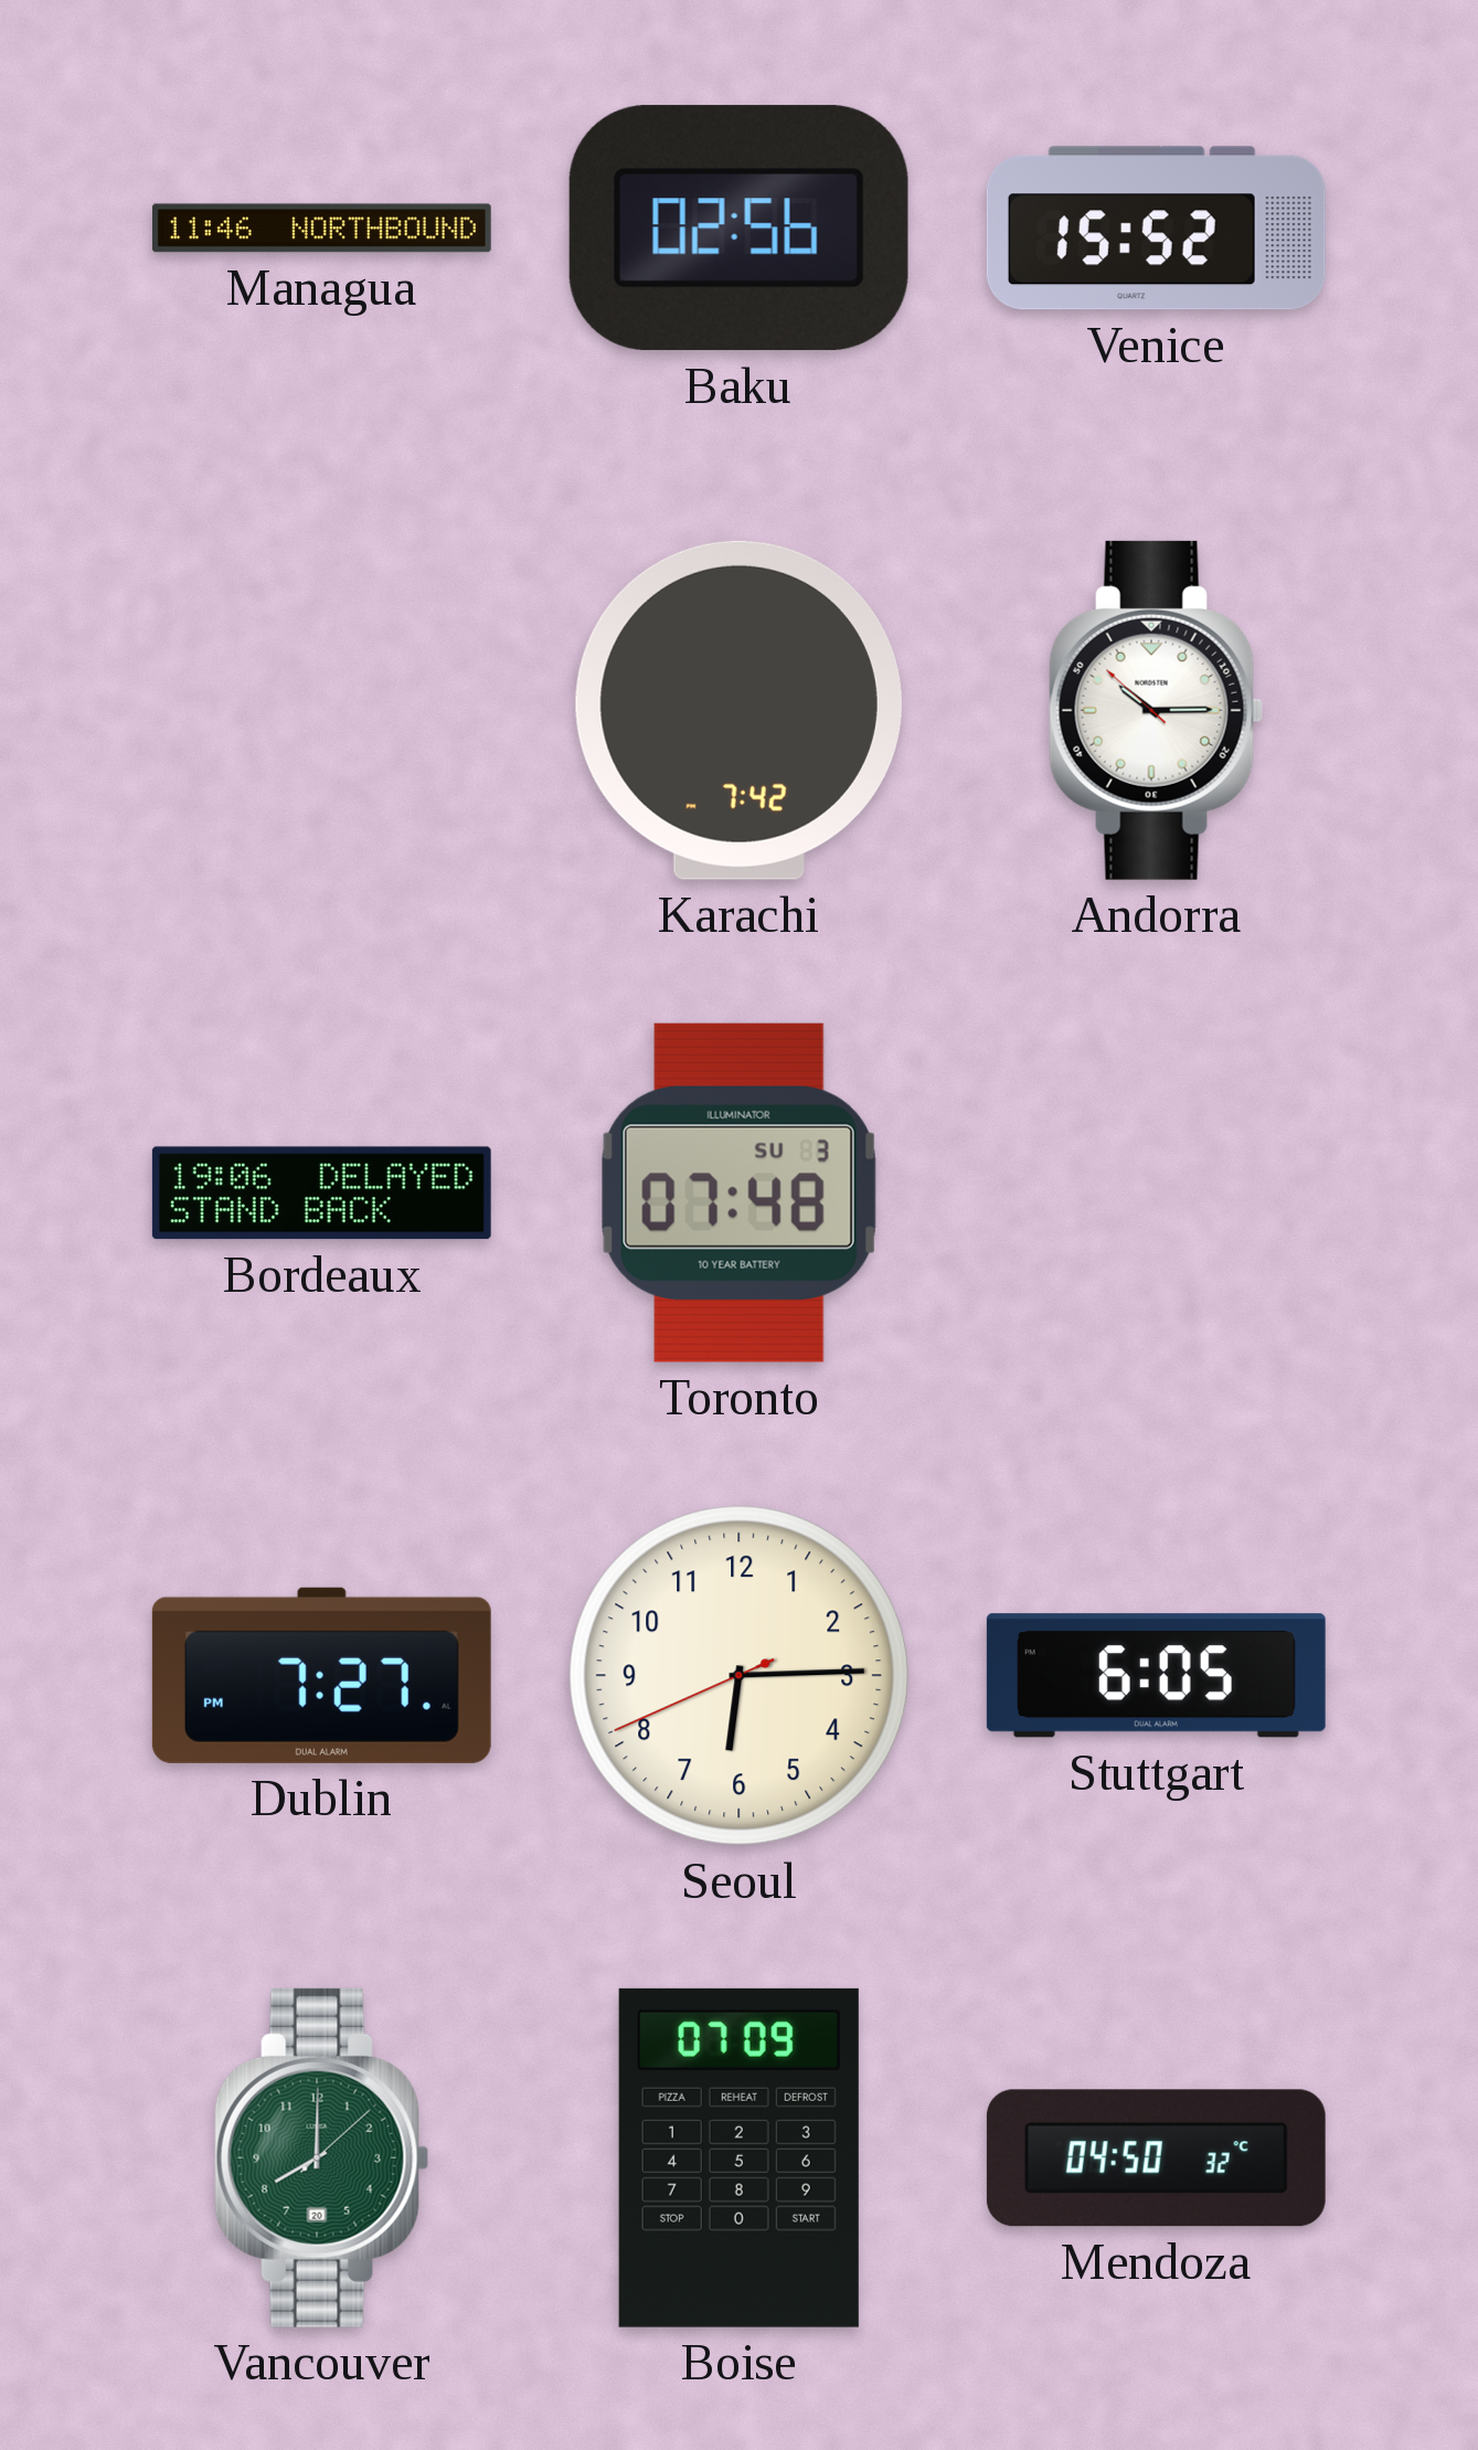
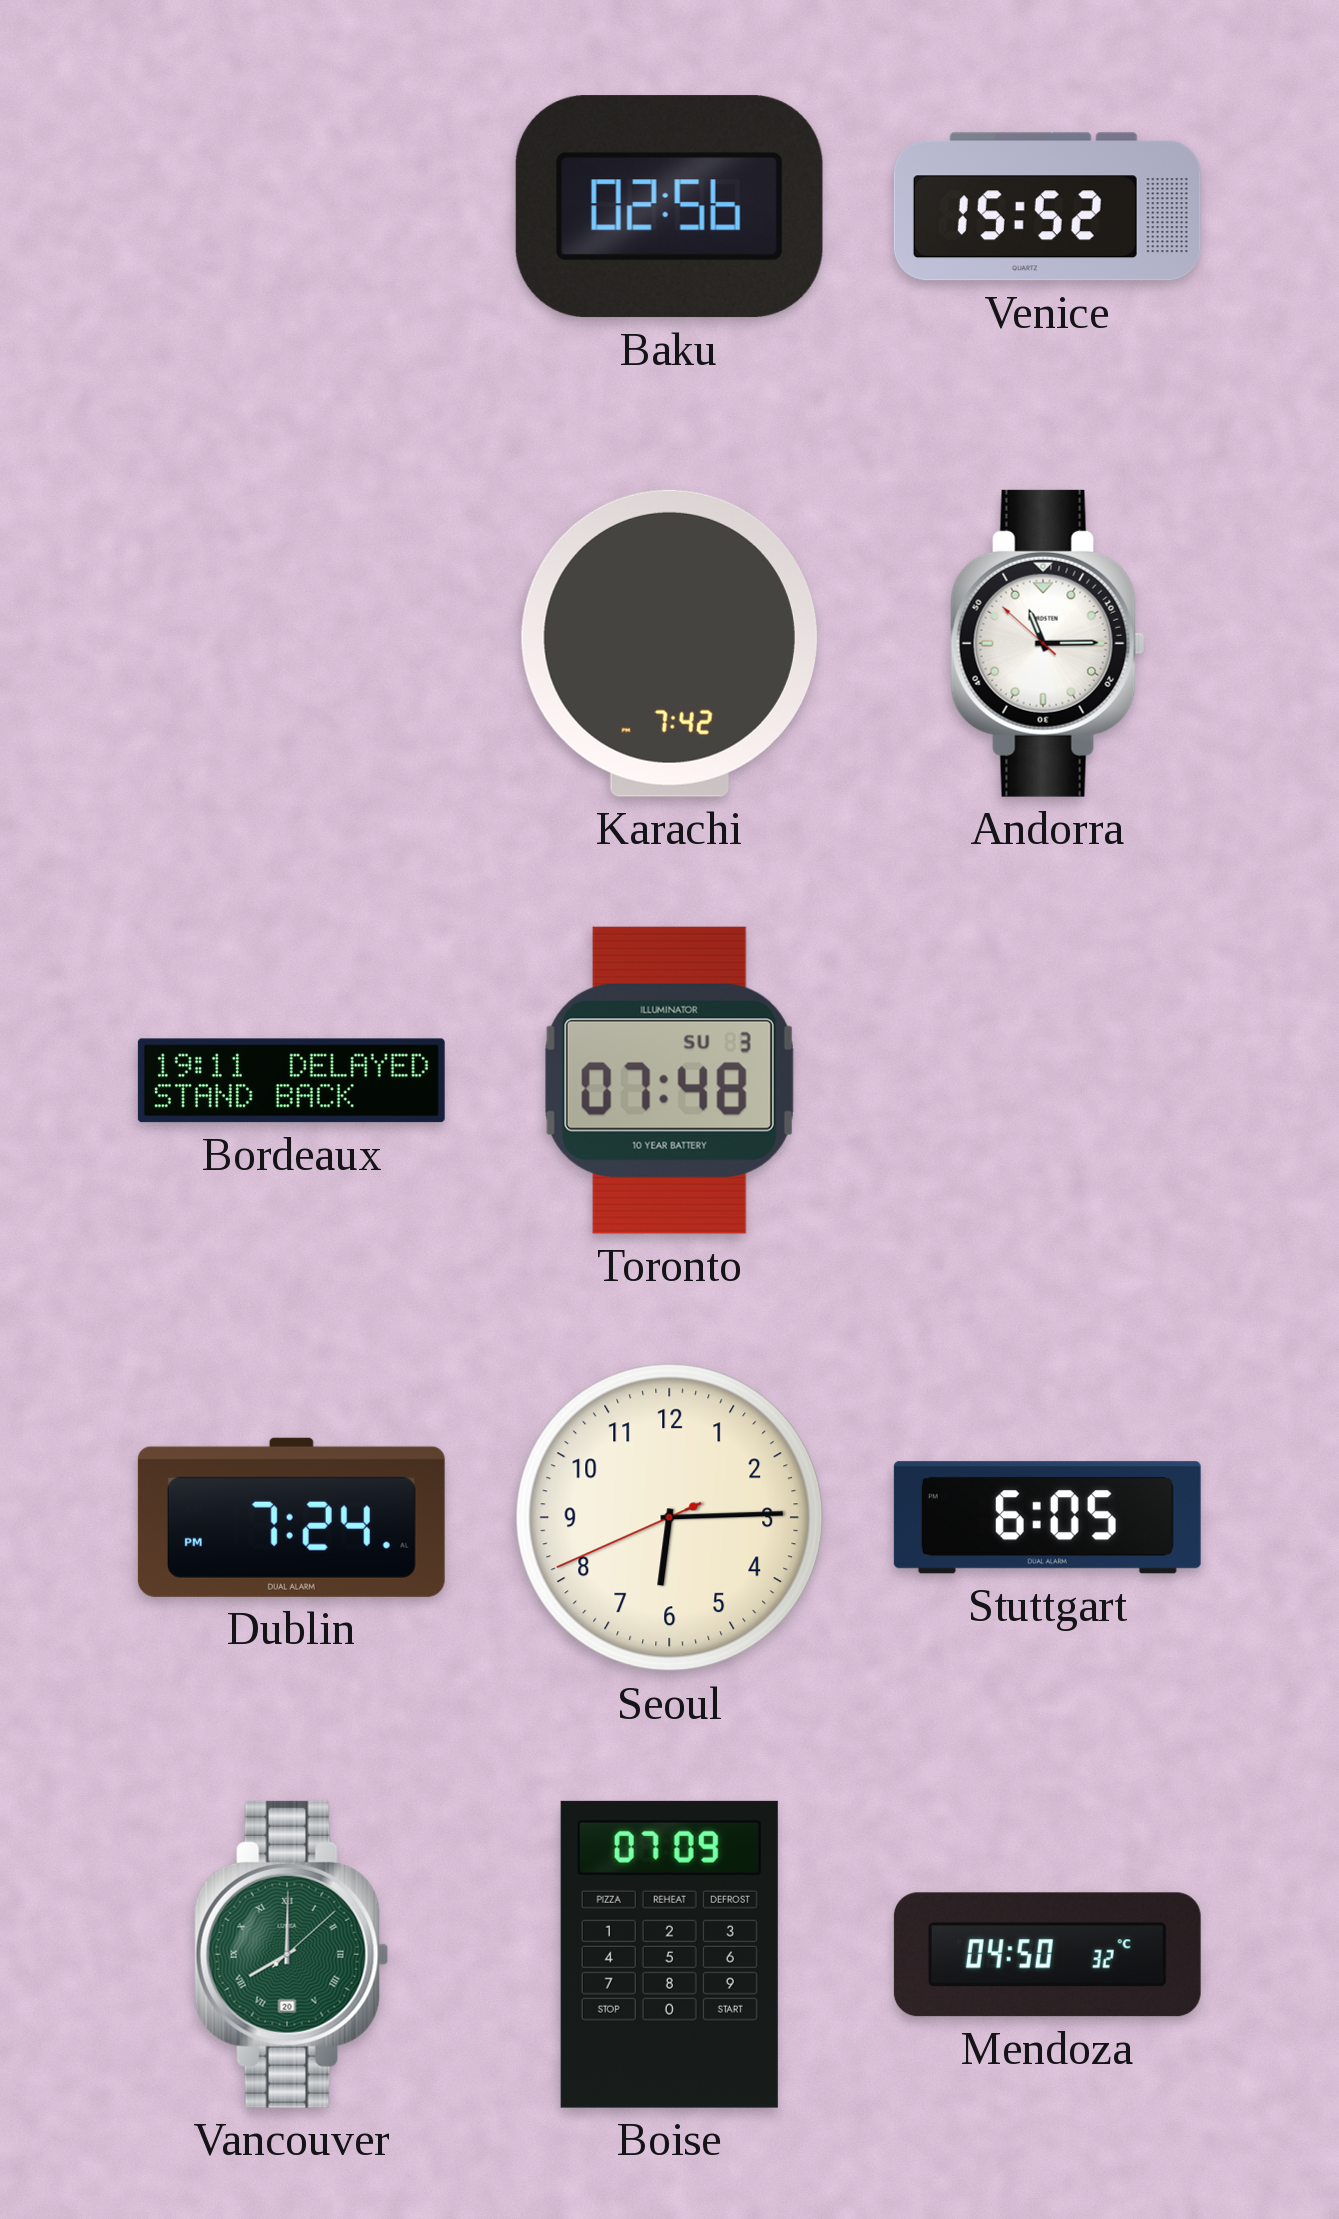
Managua: 11:46 -> none (321, 229)
Andorra: 10:14 -> 11:14 (1048, 643)
Bordeaux: 19:06 -> 19:11 (291, 1081)
Dublin: 7:27 -> 7:24 (291, 1517)
Vancouver numerals: Arabic -> Roman (292, 1954)
